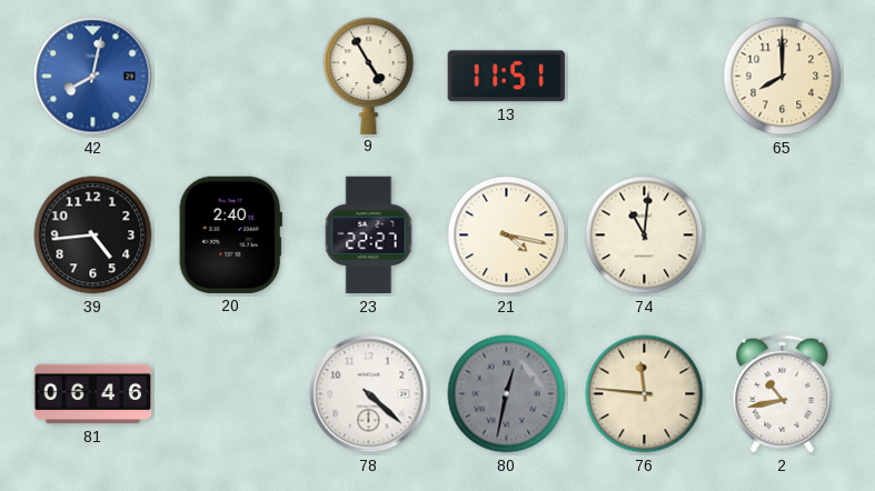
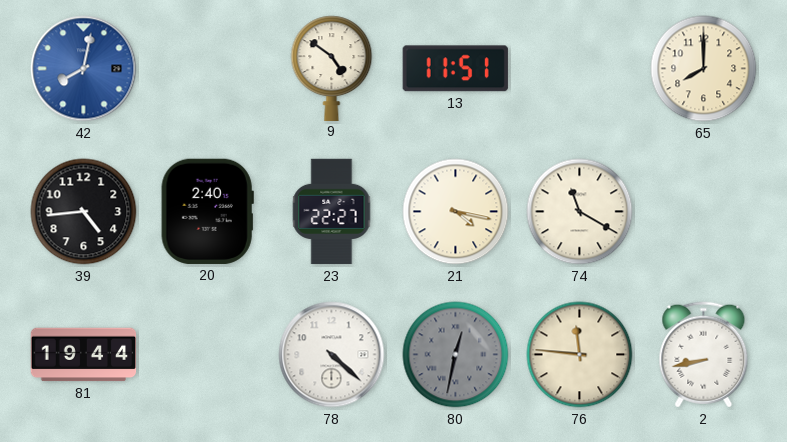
9: 4:55 -> 4:51 (332, 68)
74: 11:01 -> 11:20 (580, 212)
81: 06:46 -> 19:44 (84, 355)
2: 10:43 -> 8:43 (704, 355)
